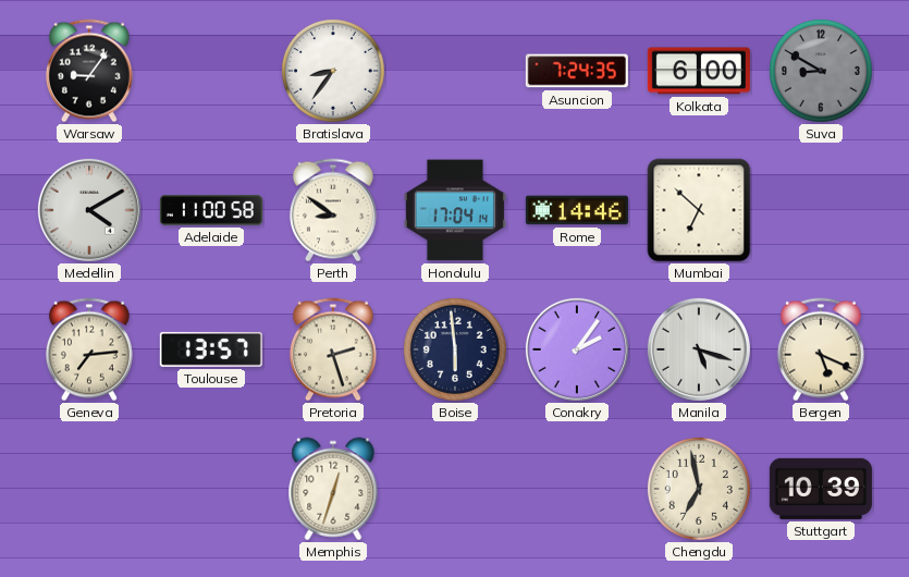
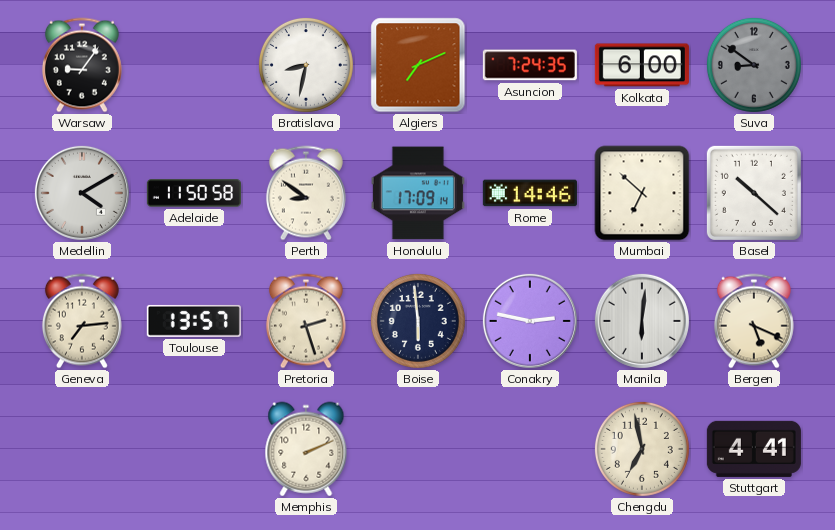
Bratislava: 8:36 -> 8:32 (306, 65)
Algiers: none -> 7:11 (418, 65)
Suva: 8:50 -> 8:51 (754, 65)
Adelaide: 11:00 -> 11:50 (194, 193)
Honolulu: 17:04 -> 17:09 (418, 193)
Basel: none -> 10:22 (754, 193)
Conakry: 2:06 -> 2:47 (530, 321)
Manila: 5:18 -> 6:01 (642, 321)
Memphis: 12:33 -> 2:11 (306, 449)
Stuttgart: 10:39 -> 4:41 (754, 449)
